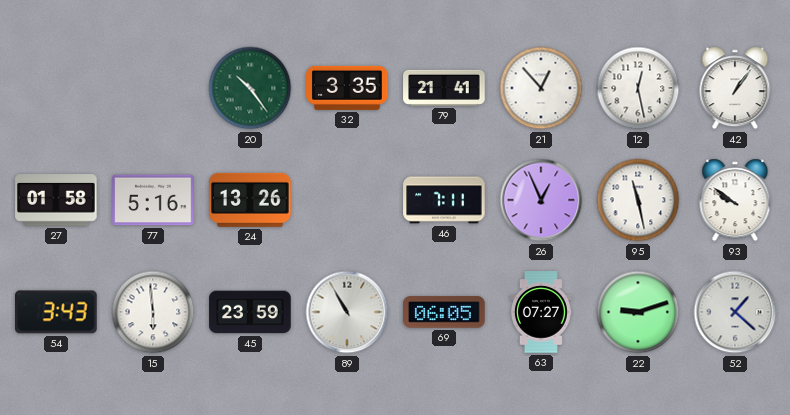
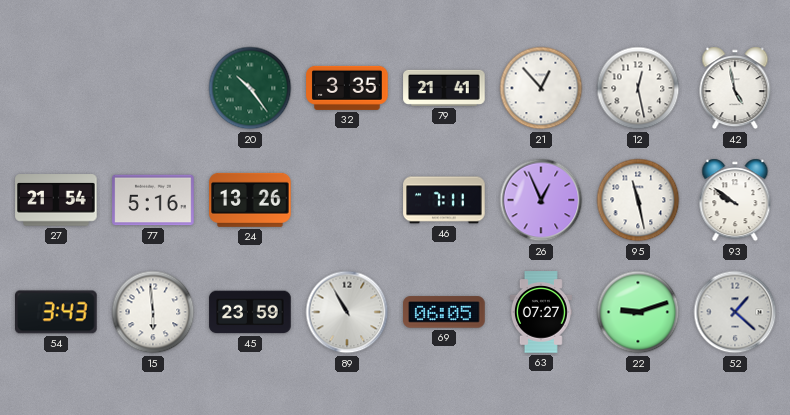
42: 1:06 -> 4:58 (735, 88)
27: 01:58 -> 21:54 (56, 200)
